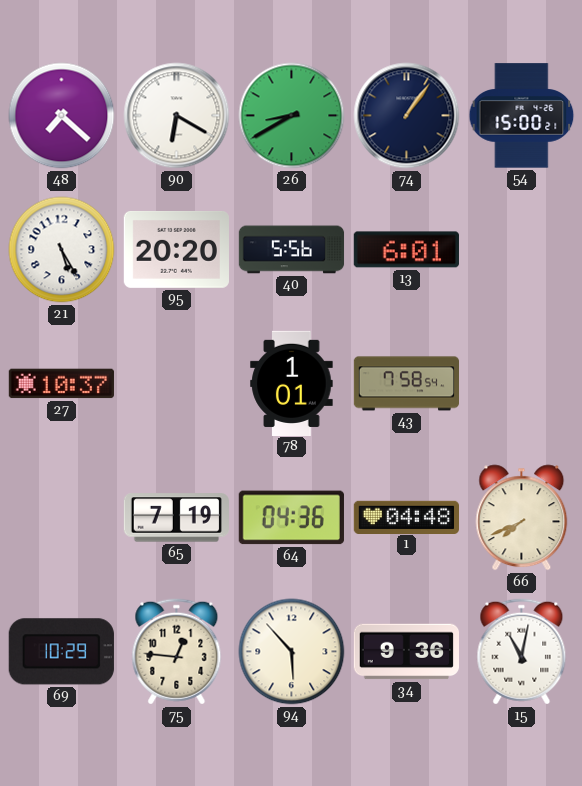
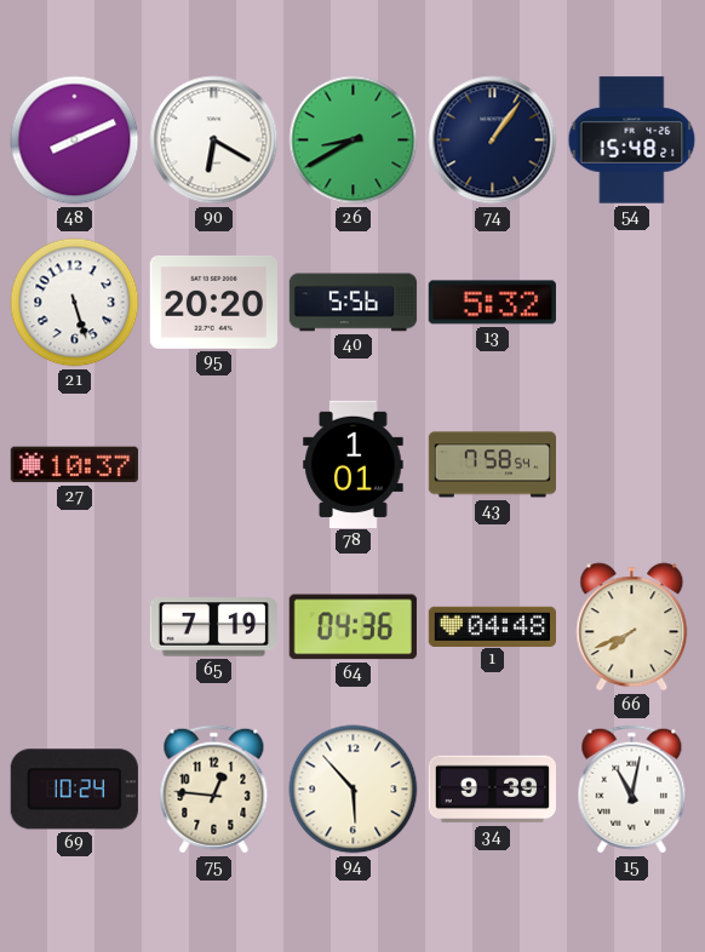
48: 7:22 -> 8:11 (75, 140)
54: 15:00 -> 15:48 (632, 140)
21: 5:25 -> 5:27 (75, 303)
13: 6:01 -> 5:32 (492, 303)
69: 10:29 -> 10:24 (74, 790)
34: 9:36 -> 9:39 (492, 790)
